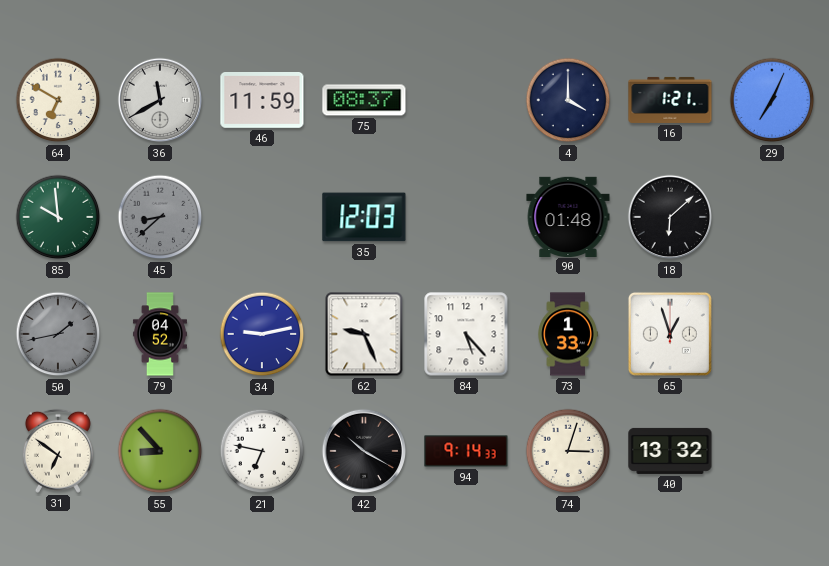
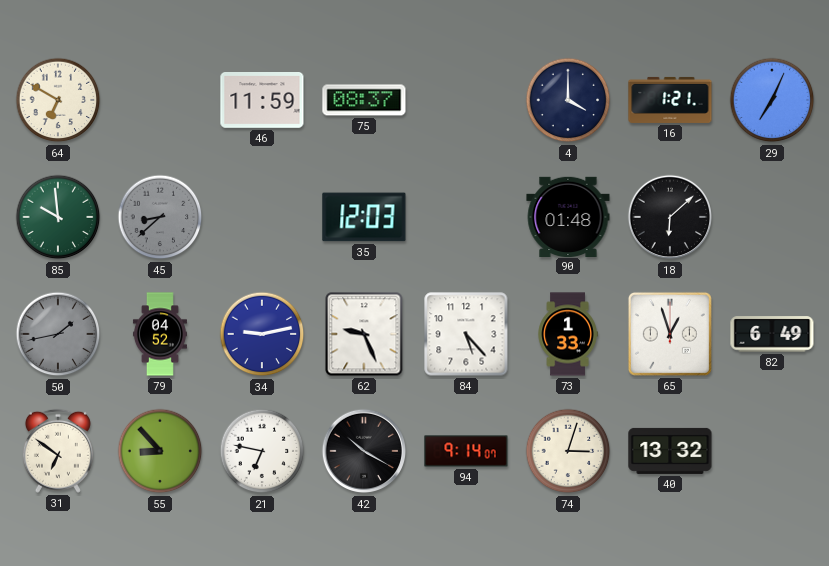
36: 11:40 -> none (160, 100)
82: none -> 6:49 (772, 334)
94: 9:14:33 -> 9:14:07 (466, 451)
